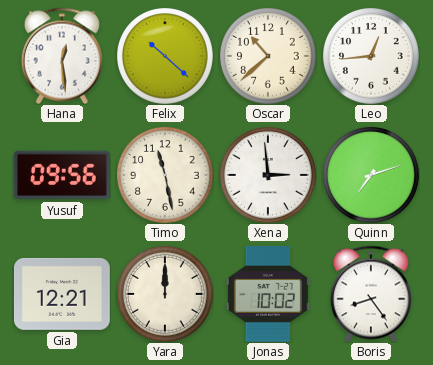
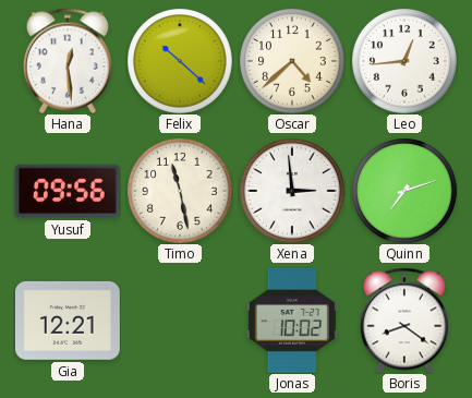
Oscar: 10:38 -> 4:38 (292, 61)
Yara: 12:00 -> none (165, 294)
Boris: 8:24 -> 8:21 (404, 321)
